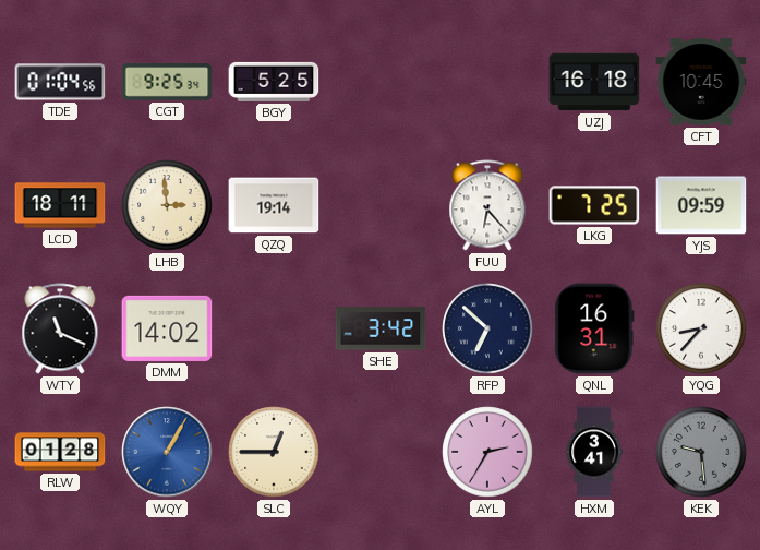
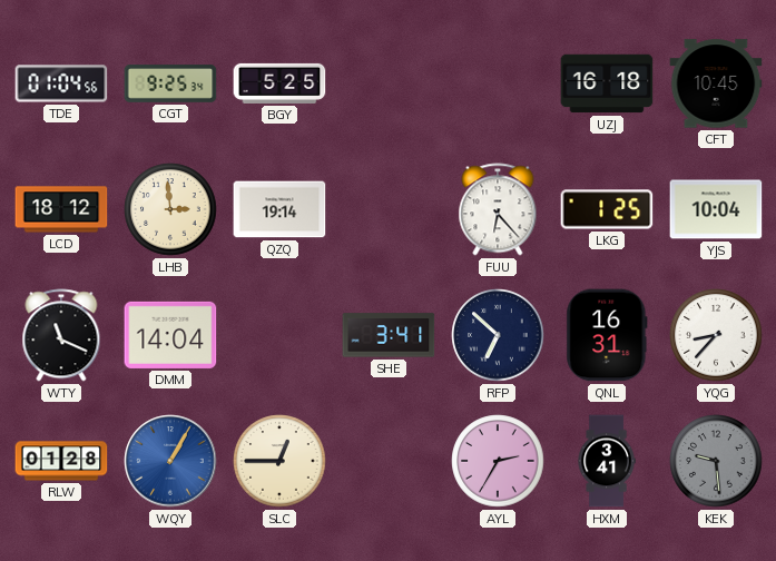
LCD: 18:11 -> 18:12 (61, 209)
LKG: 7:25 -> 1:25 (607, 209)
YJS: 09:59 -> 10:04 (716, 209)
DMM: 14:02 -> 14:04 (170, 335)
SHE: 3:42 -> 3:41 (389, 335)
